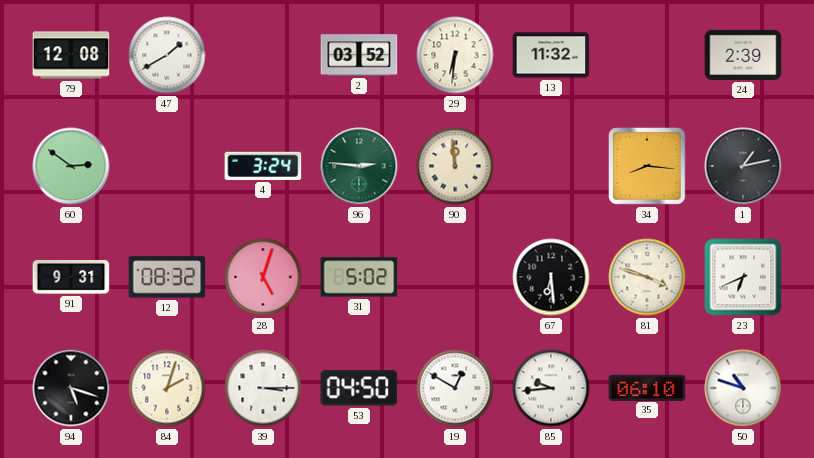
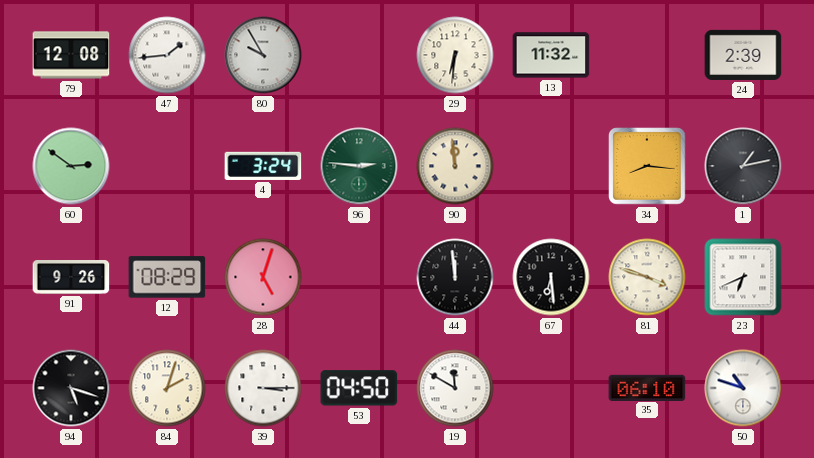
47: 1:40 -> 1:44 (167, 55)
80: none -> 9:55 (263, 55)
2: 03:52 -> none (359, 55)
91: 9:31 -> 9:26 (71, 278)
12: 08:32 -> 08:29 (167, 277)
31: 5:02 -> none (359, 277)
44: none -> 11:59 (455, 277)
19: 12:50 -> 11:50 (455, 388)
85: 9:44 -> none (551, 388)
